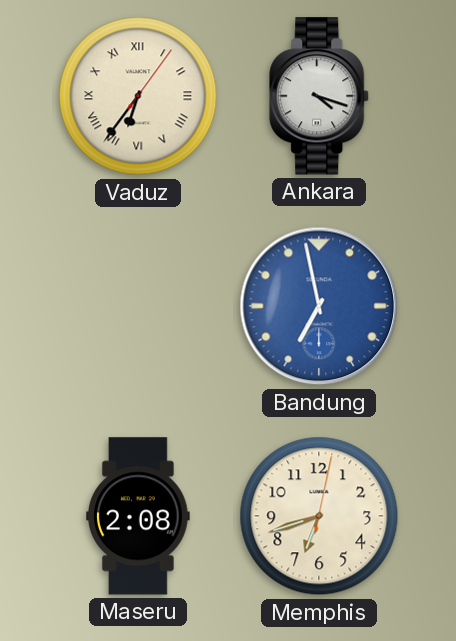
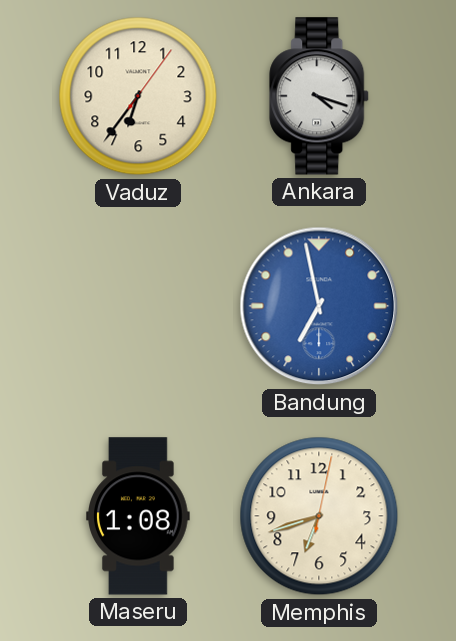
Vaduz numerals: Roman -> Arabic (138, 96)
Maseru: 2:08 -> 1:08 (138, 516)
